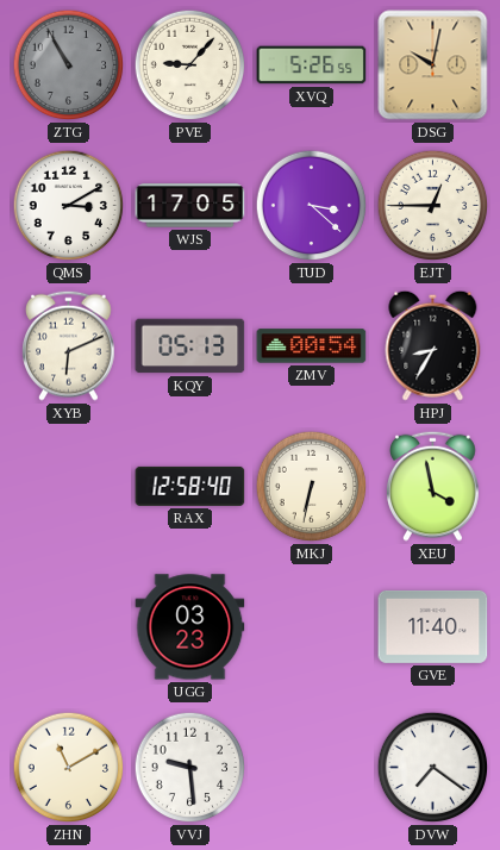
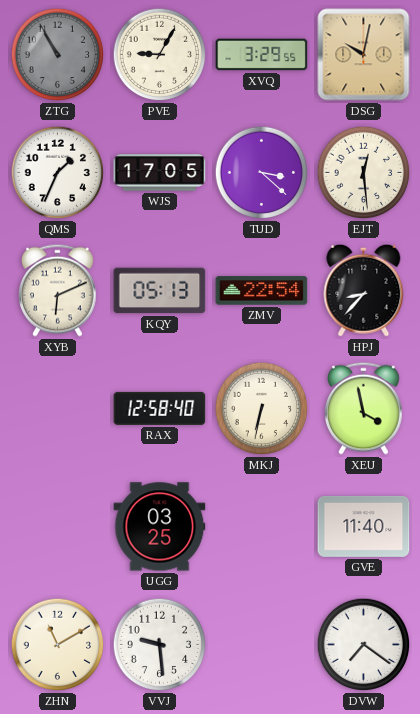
PVE: 9:07 -> 9:05 (160, 55)
XVQ: 5:26 -> 3:29 (262, 55)
QMS: 3:10 -> 1:34 (58, 173)
EJT: 12:45 -> 12:29 (364, 173)
ZMV: 00:54 -> 22:54 (262, 291)
HPJ: 8:35 -> 8:37 (364, 290)
UGG: 03:23 -> 03:25 (160, 527)
